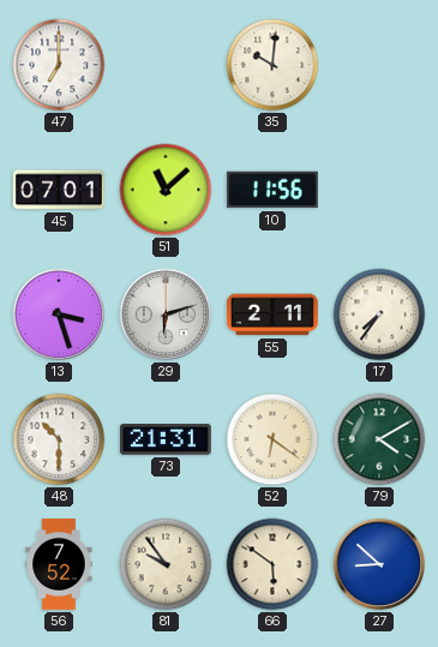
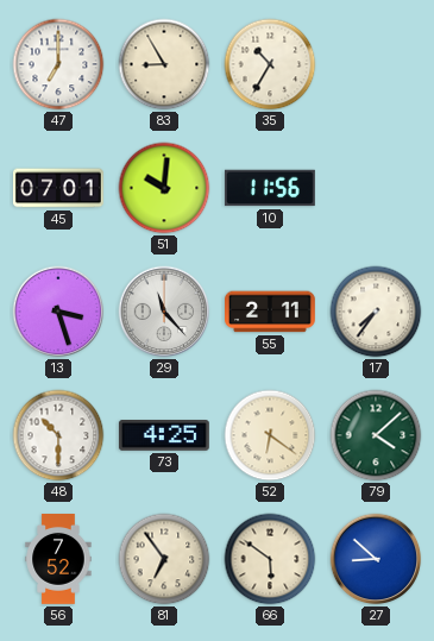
83: none -> 8:55 (164, 64)
35: 10:01 -> 10:35 (270, 64)
51: 11:08 -> 10:01 (164, 188)
29: 6:12 -> 11:23 (164, 312)
73: 21:31 -> 4:25 (164, 436)
79: 4:10 -> 4:08 (376, 435)
81: 9:54 -> 6:54 (164, 559)
